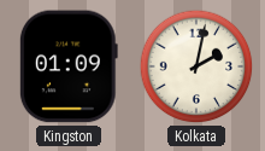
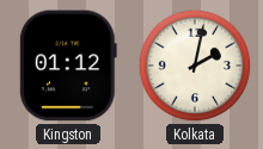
Kingston: 01:09 -> 01:12 (68, 66)
